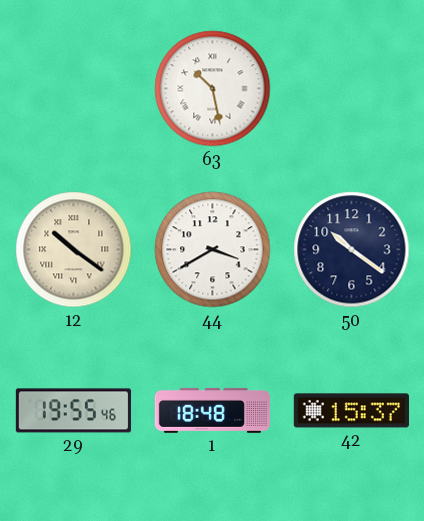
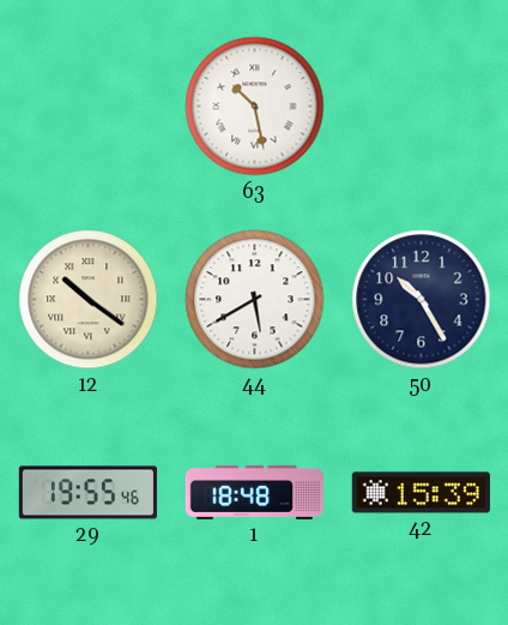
44: 3:40 -> 5:40 (255, 300)
50: 10:21 -> 10:25 (422, 300)
42: 15:37 -> 15:39 (421, 493)
